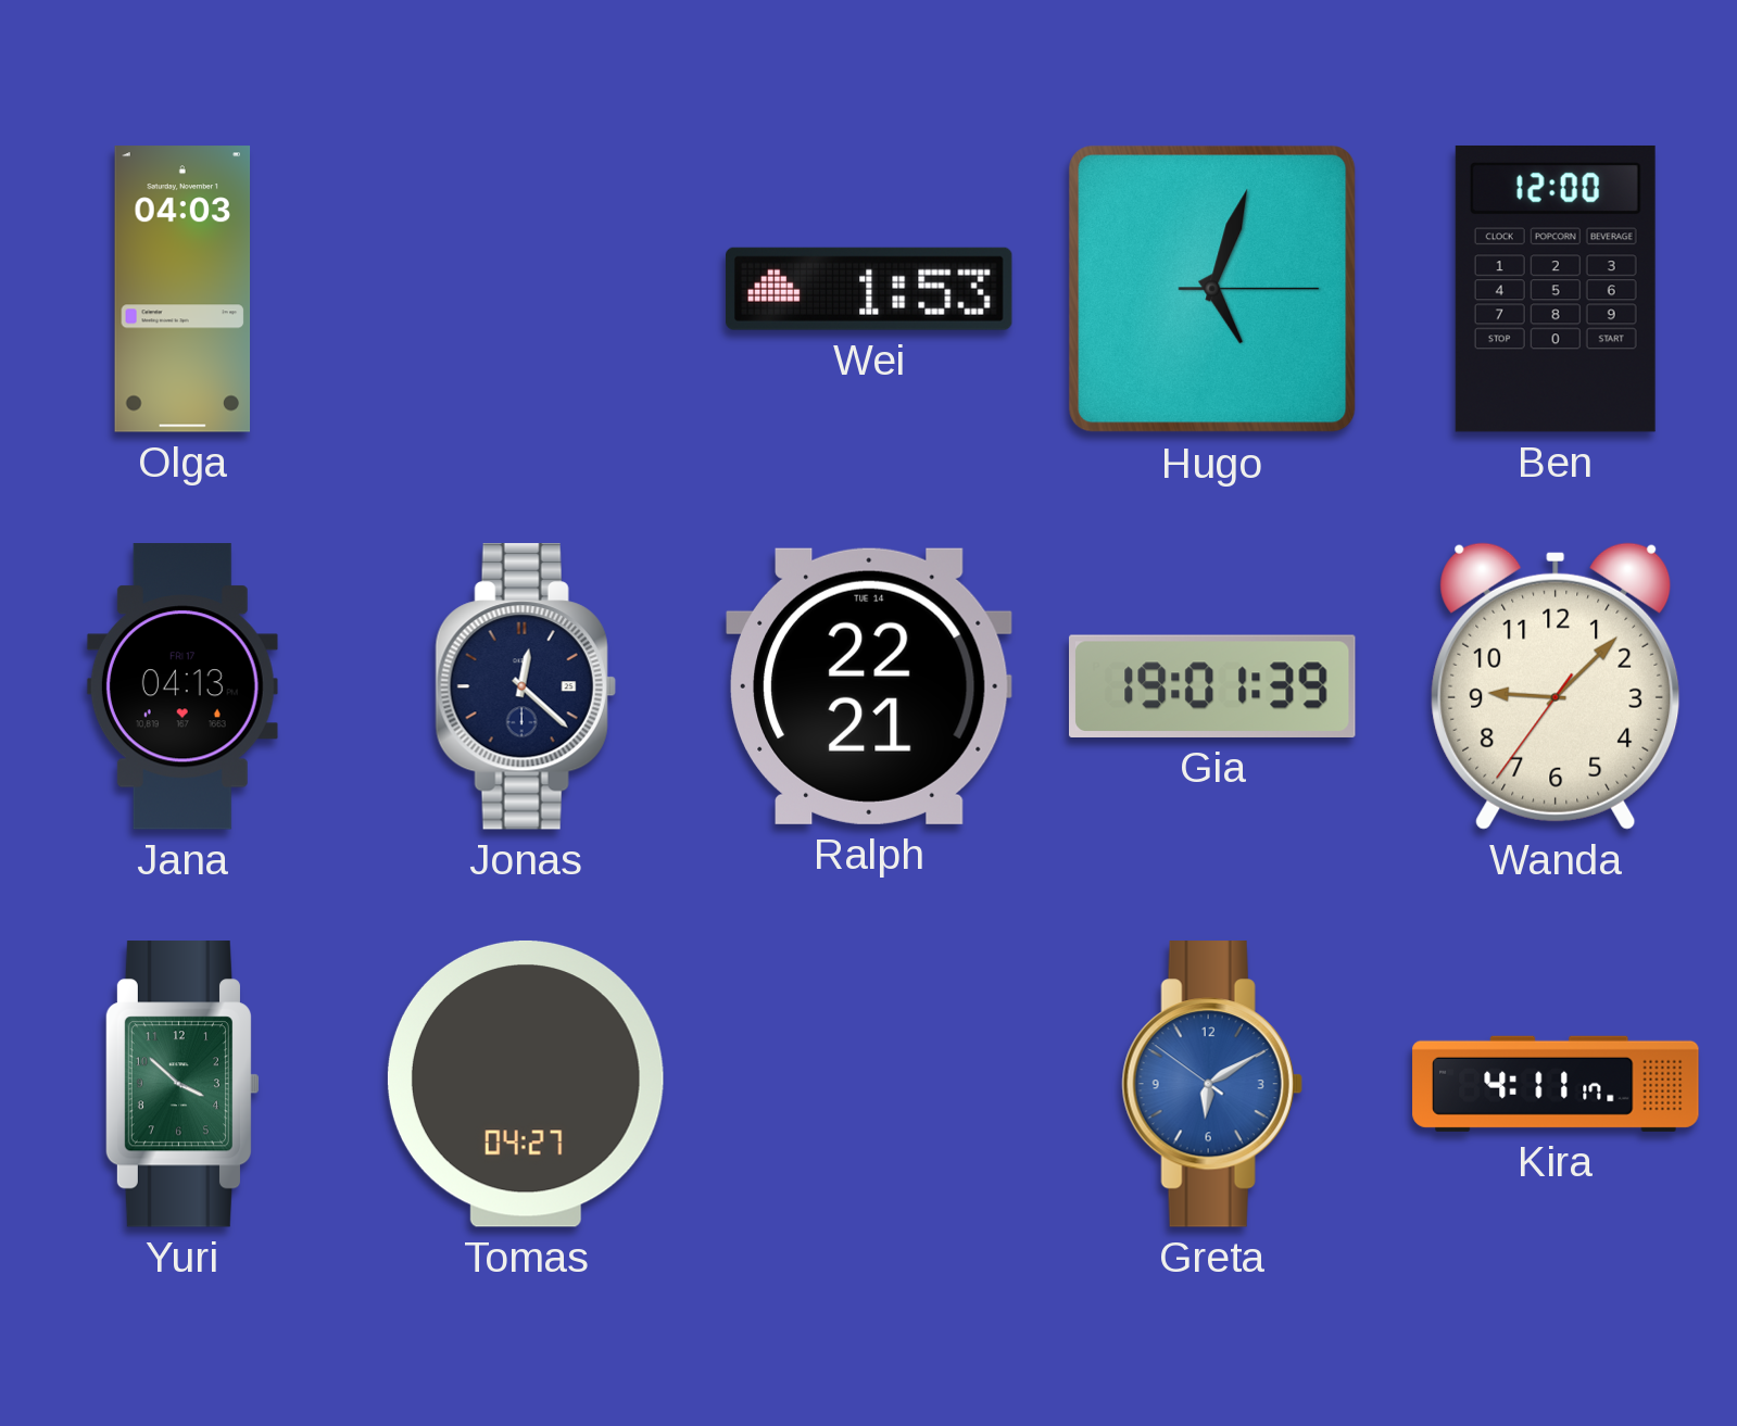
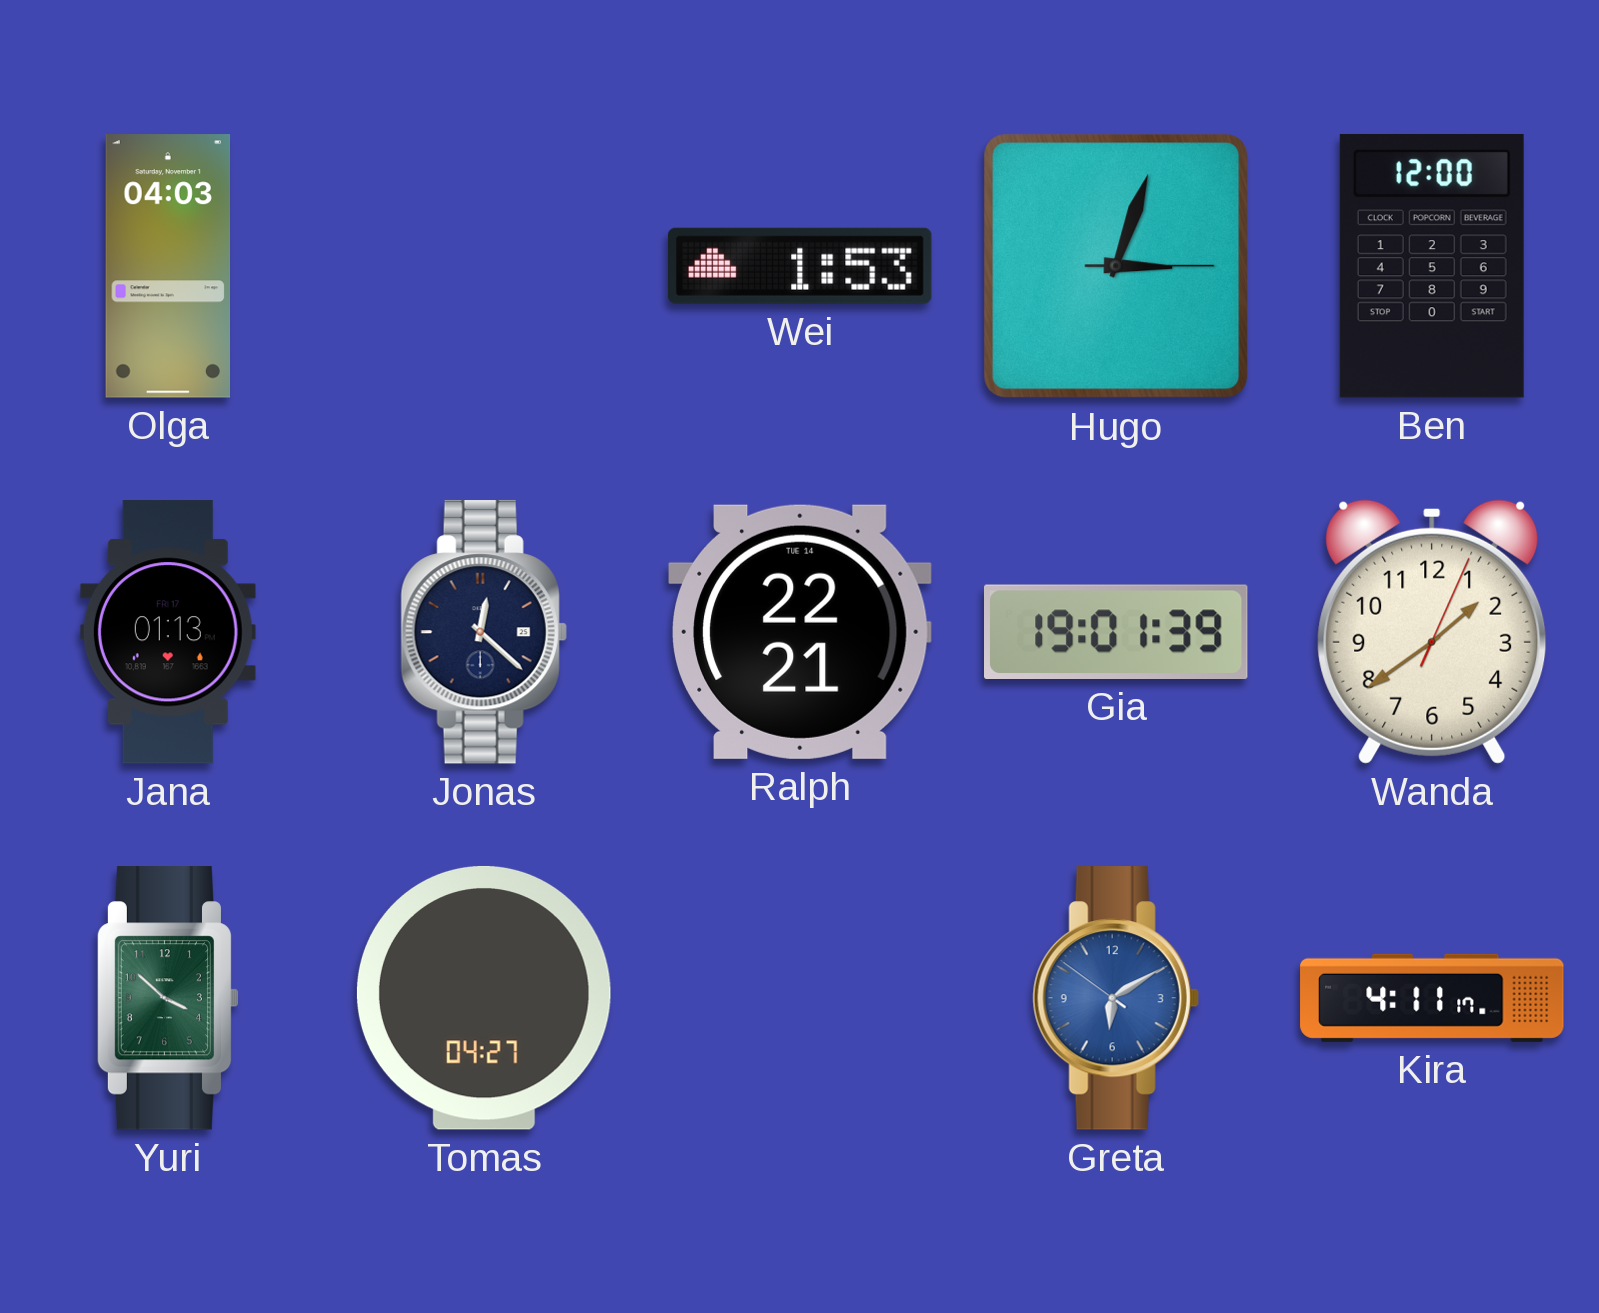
Hugo: 5:03 -> 3:03 (1116, 266)
Jana: 04:13 -> 01:13 (168, 632)
Wanda: 9:07 -> 1:39 (1432, 632)
